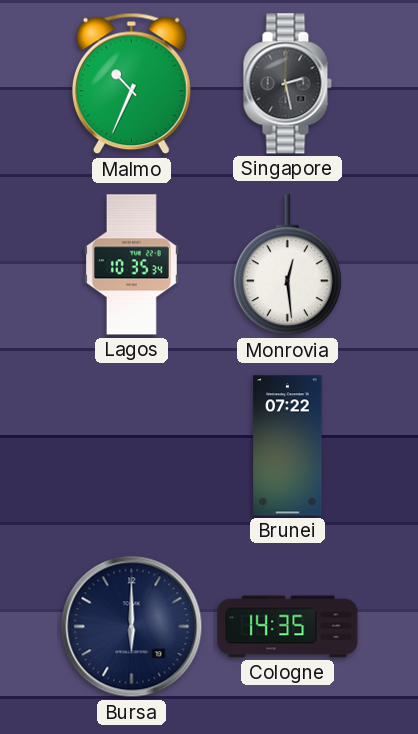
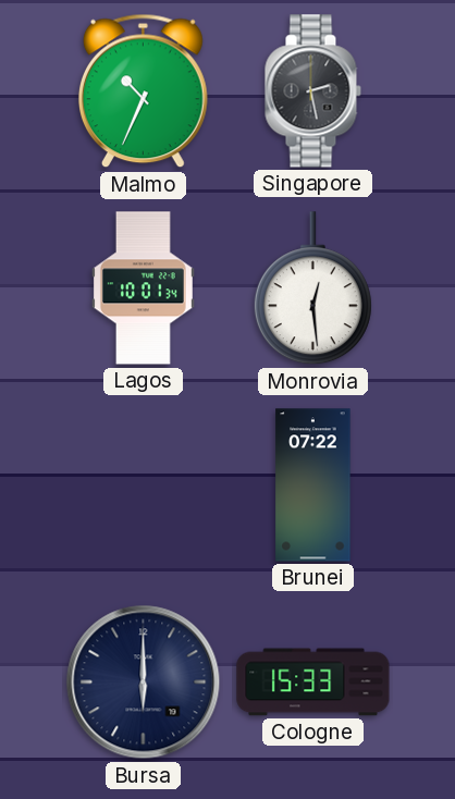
Lagos: 10:35 -> 10:01 (143, 288)
Cologne: 14:35 -> 15:33 (313, 683)
